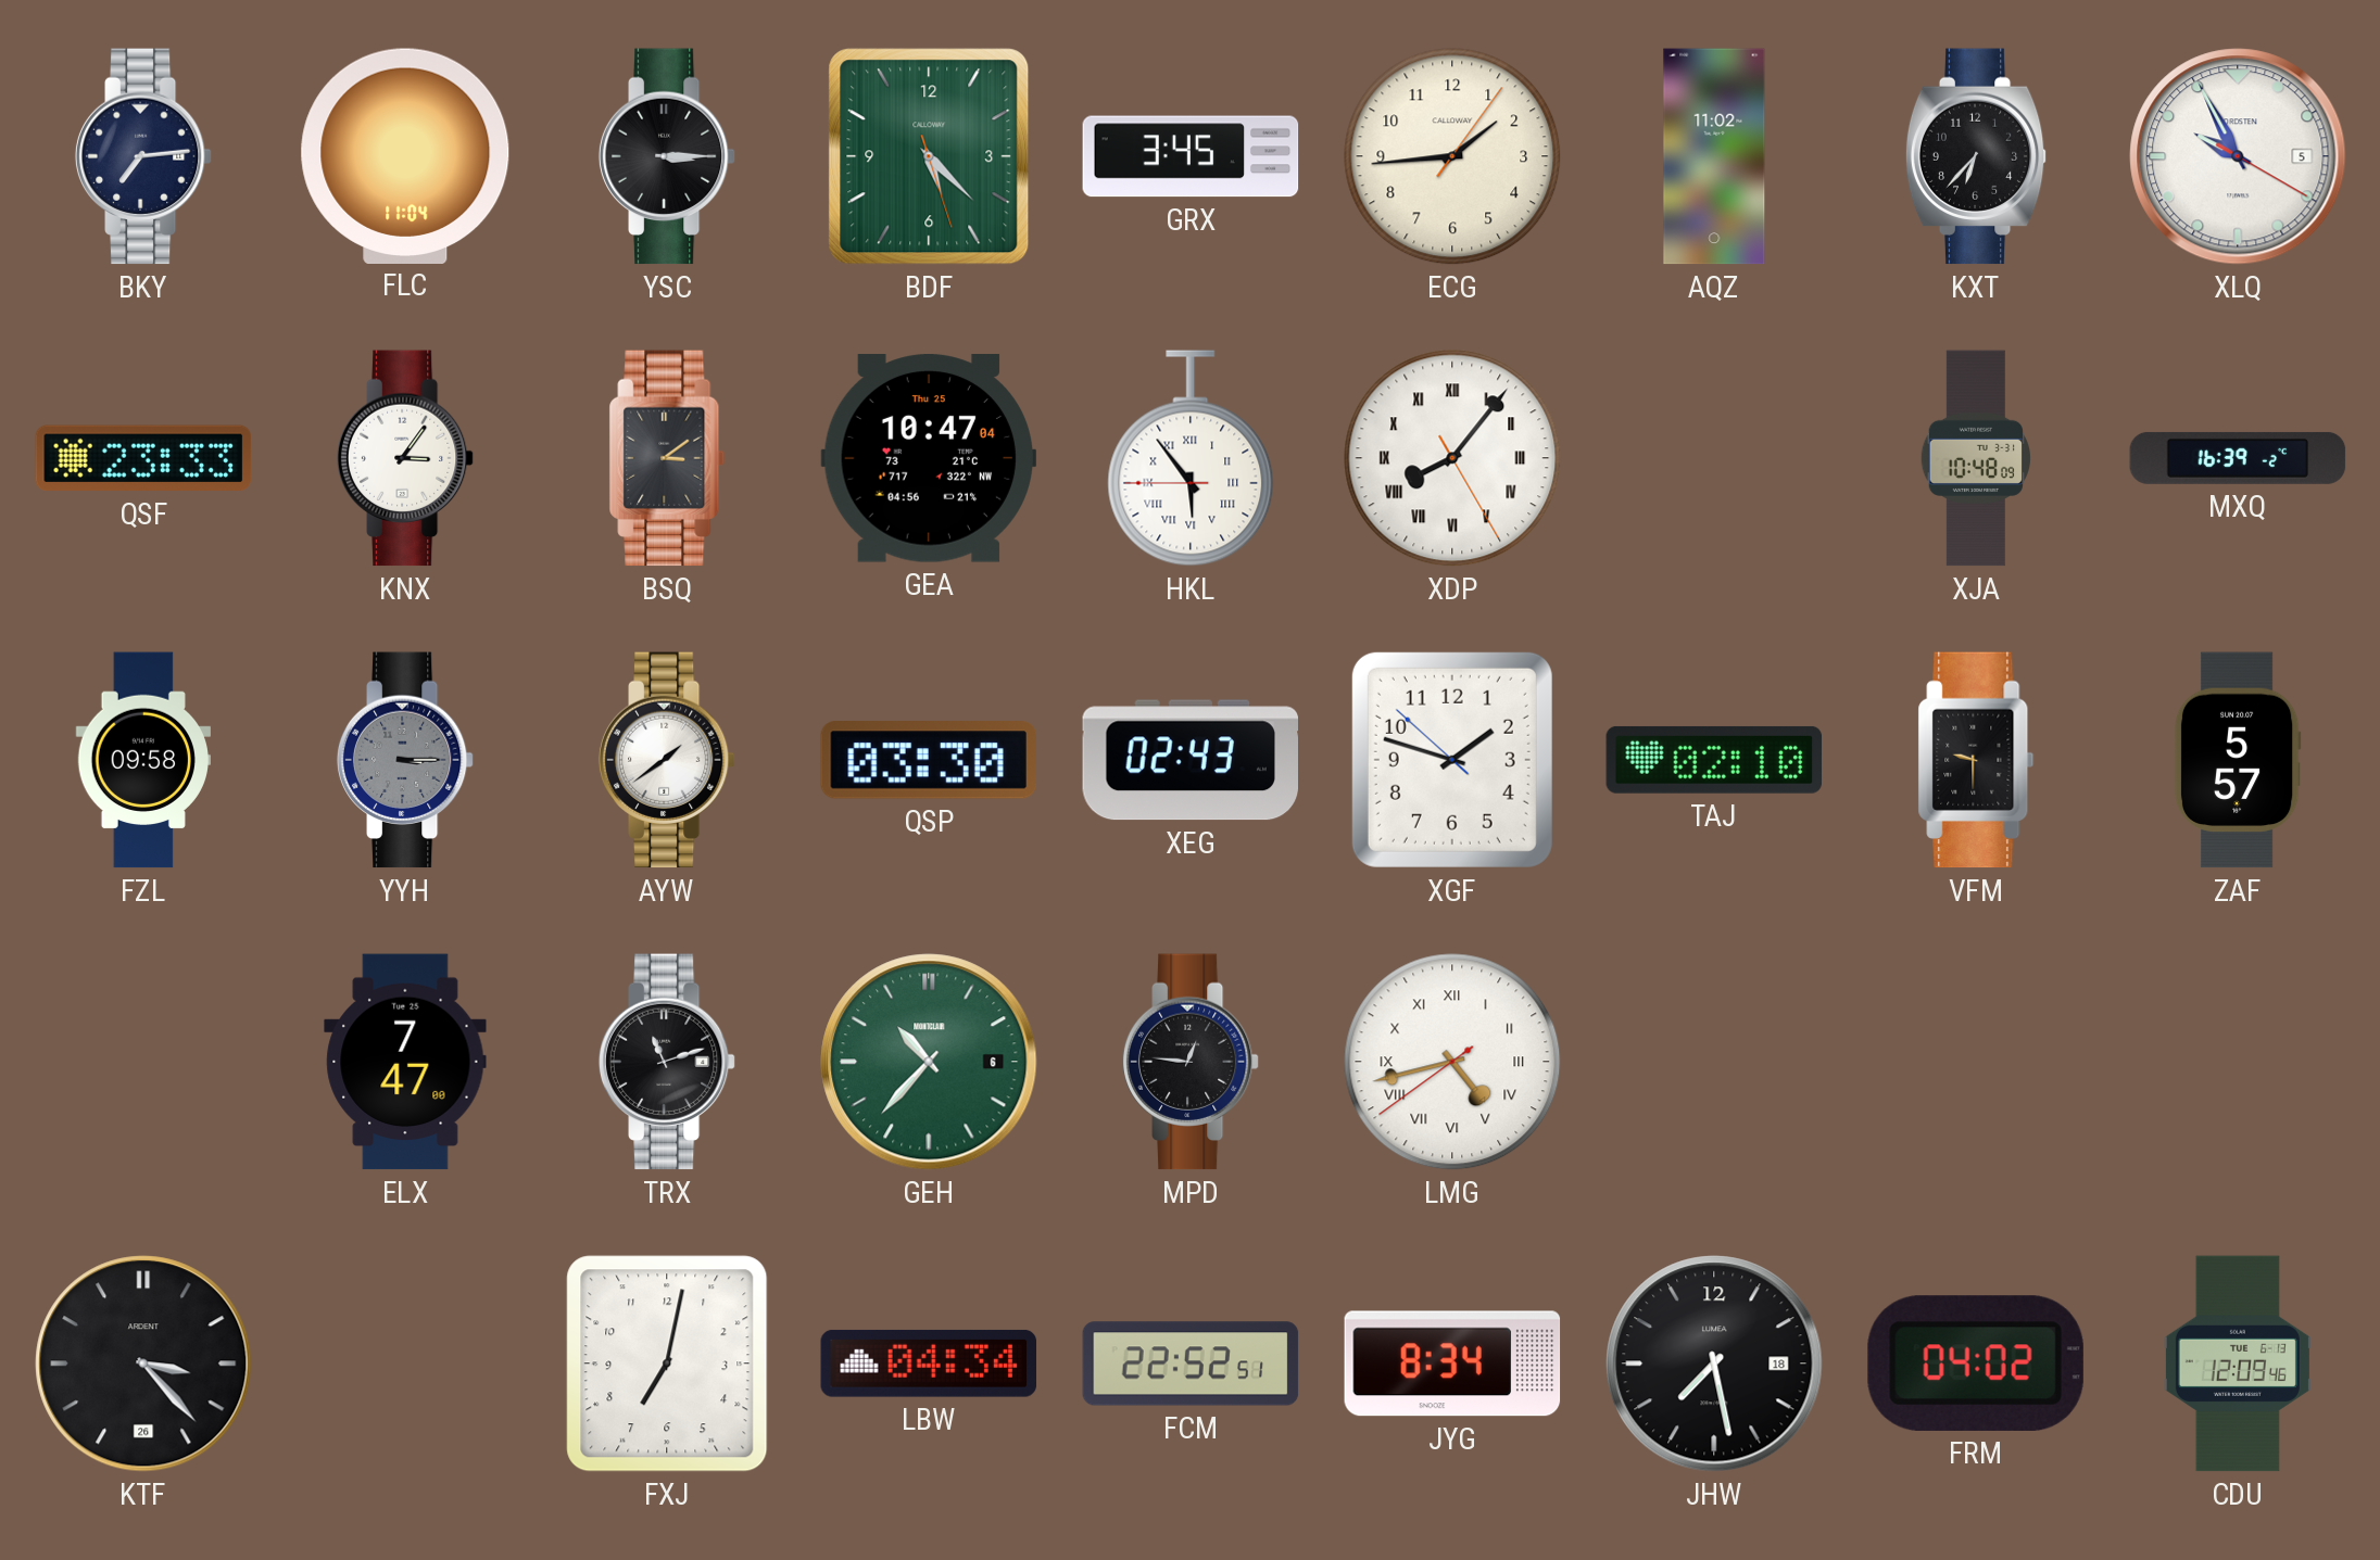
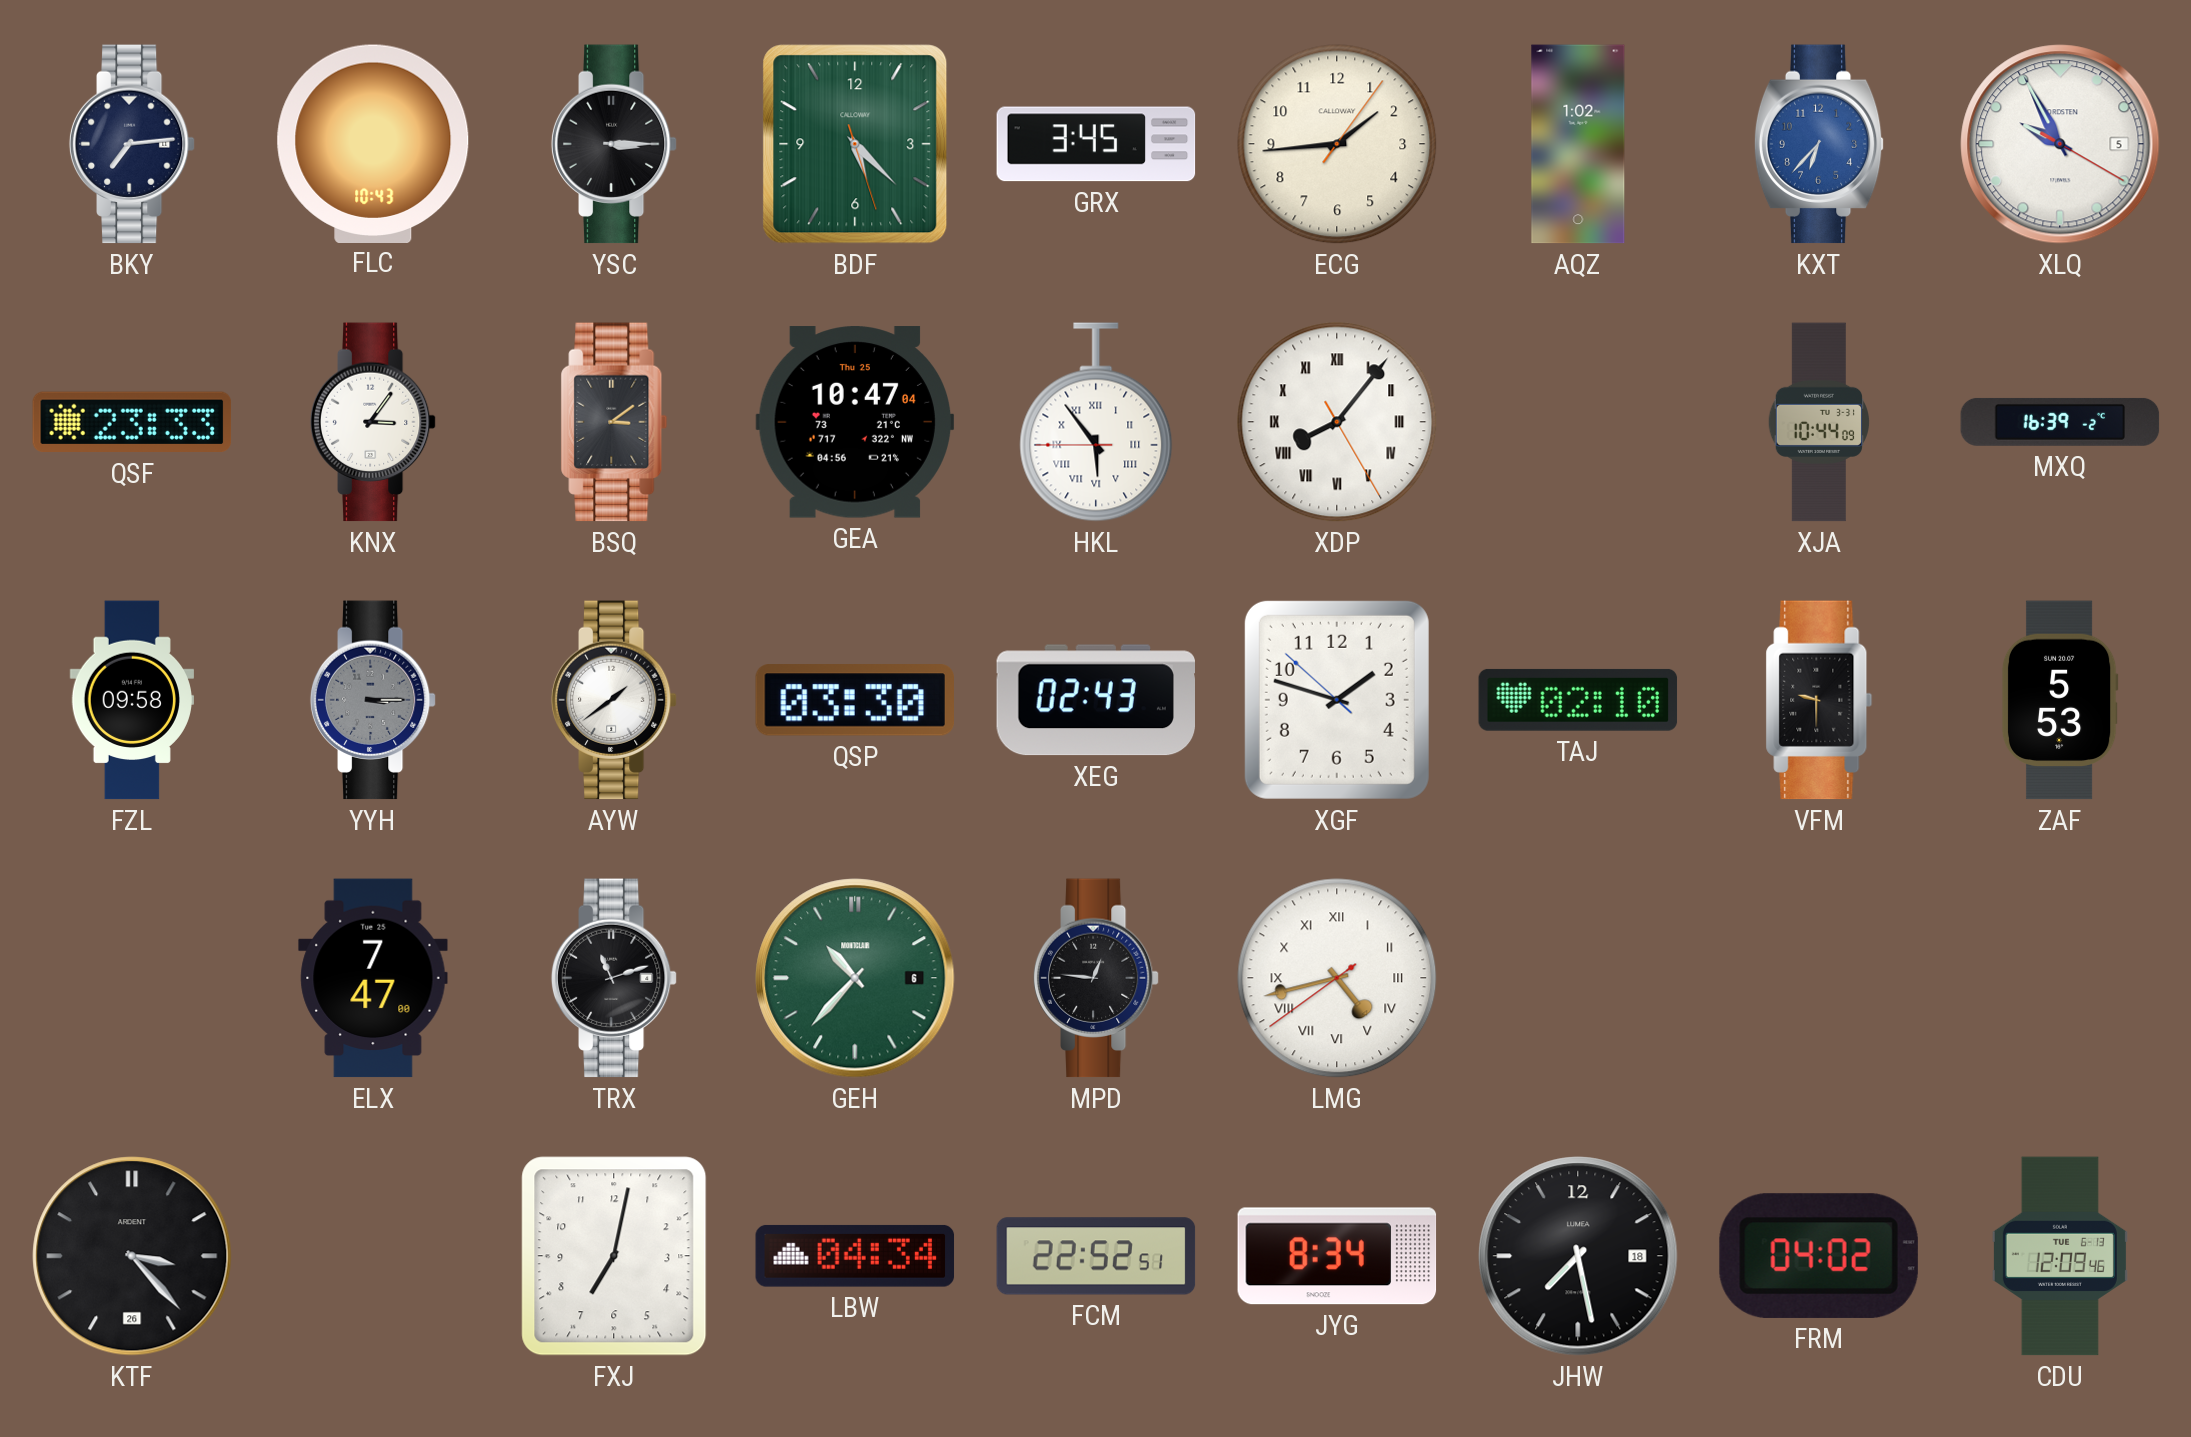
FLC: 11:04 -> 10:43 (373, 143)
AQZ: 11:02 -> 1:02 (1578, 144)
KXT dial: black -> blue (1819, 144)
XJA: 10:48 -> 10:44 (1819, 422)
ZAF: 5:57 -> 5:53 (2060, 700)
